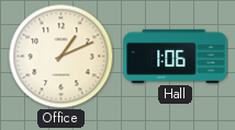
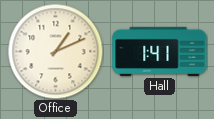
Hall: 1:06 -> 1:41 (160, 51)
